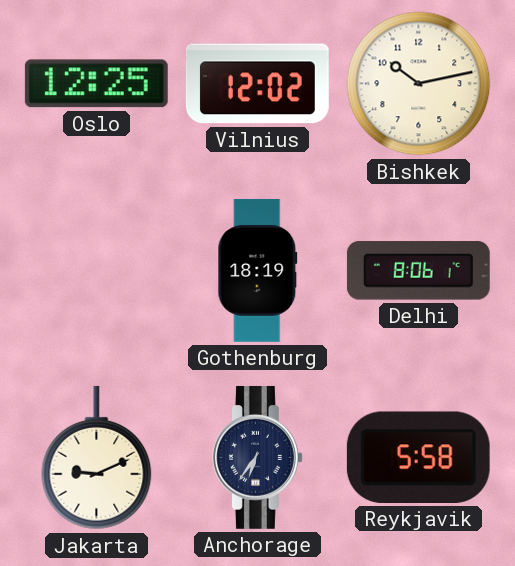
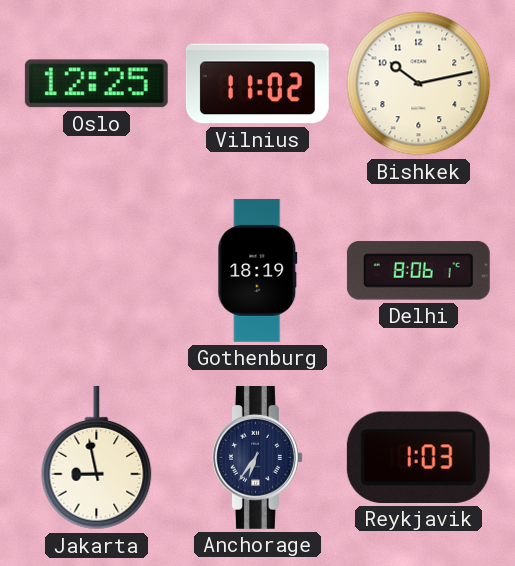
Vilnius: 12:02 -> 11:02 (257, 84)
Jakarta: 9:11 -> 8:58 (97, 458)
Reykjavik: 5:58 -> 1:03 (418, 457)
